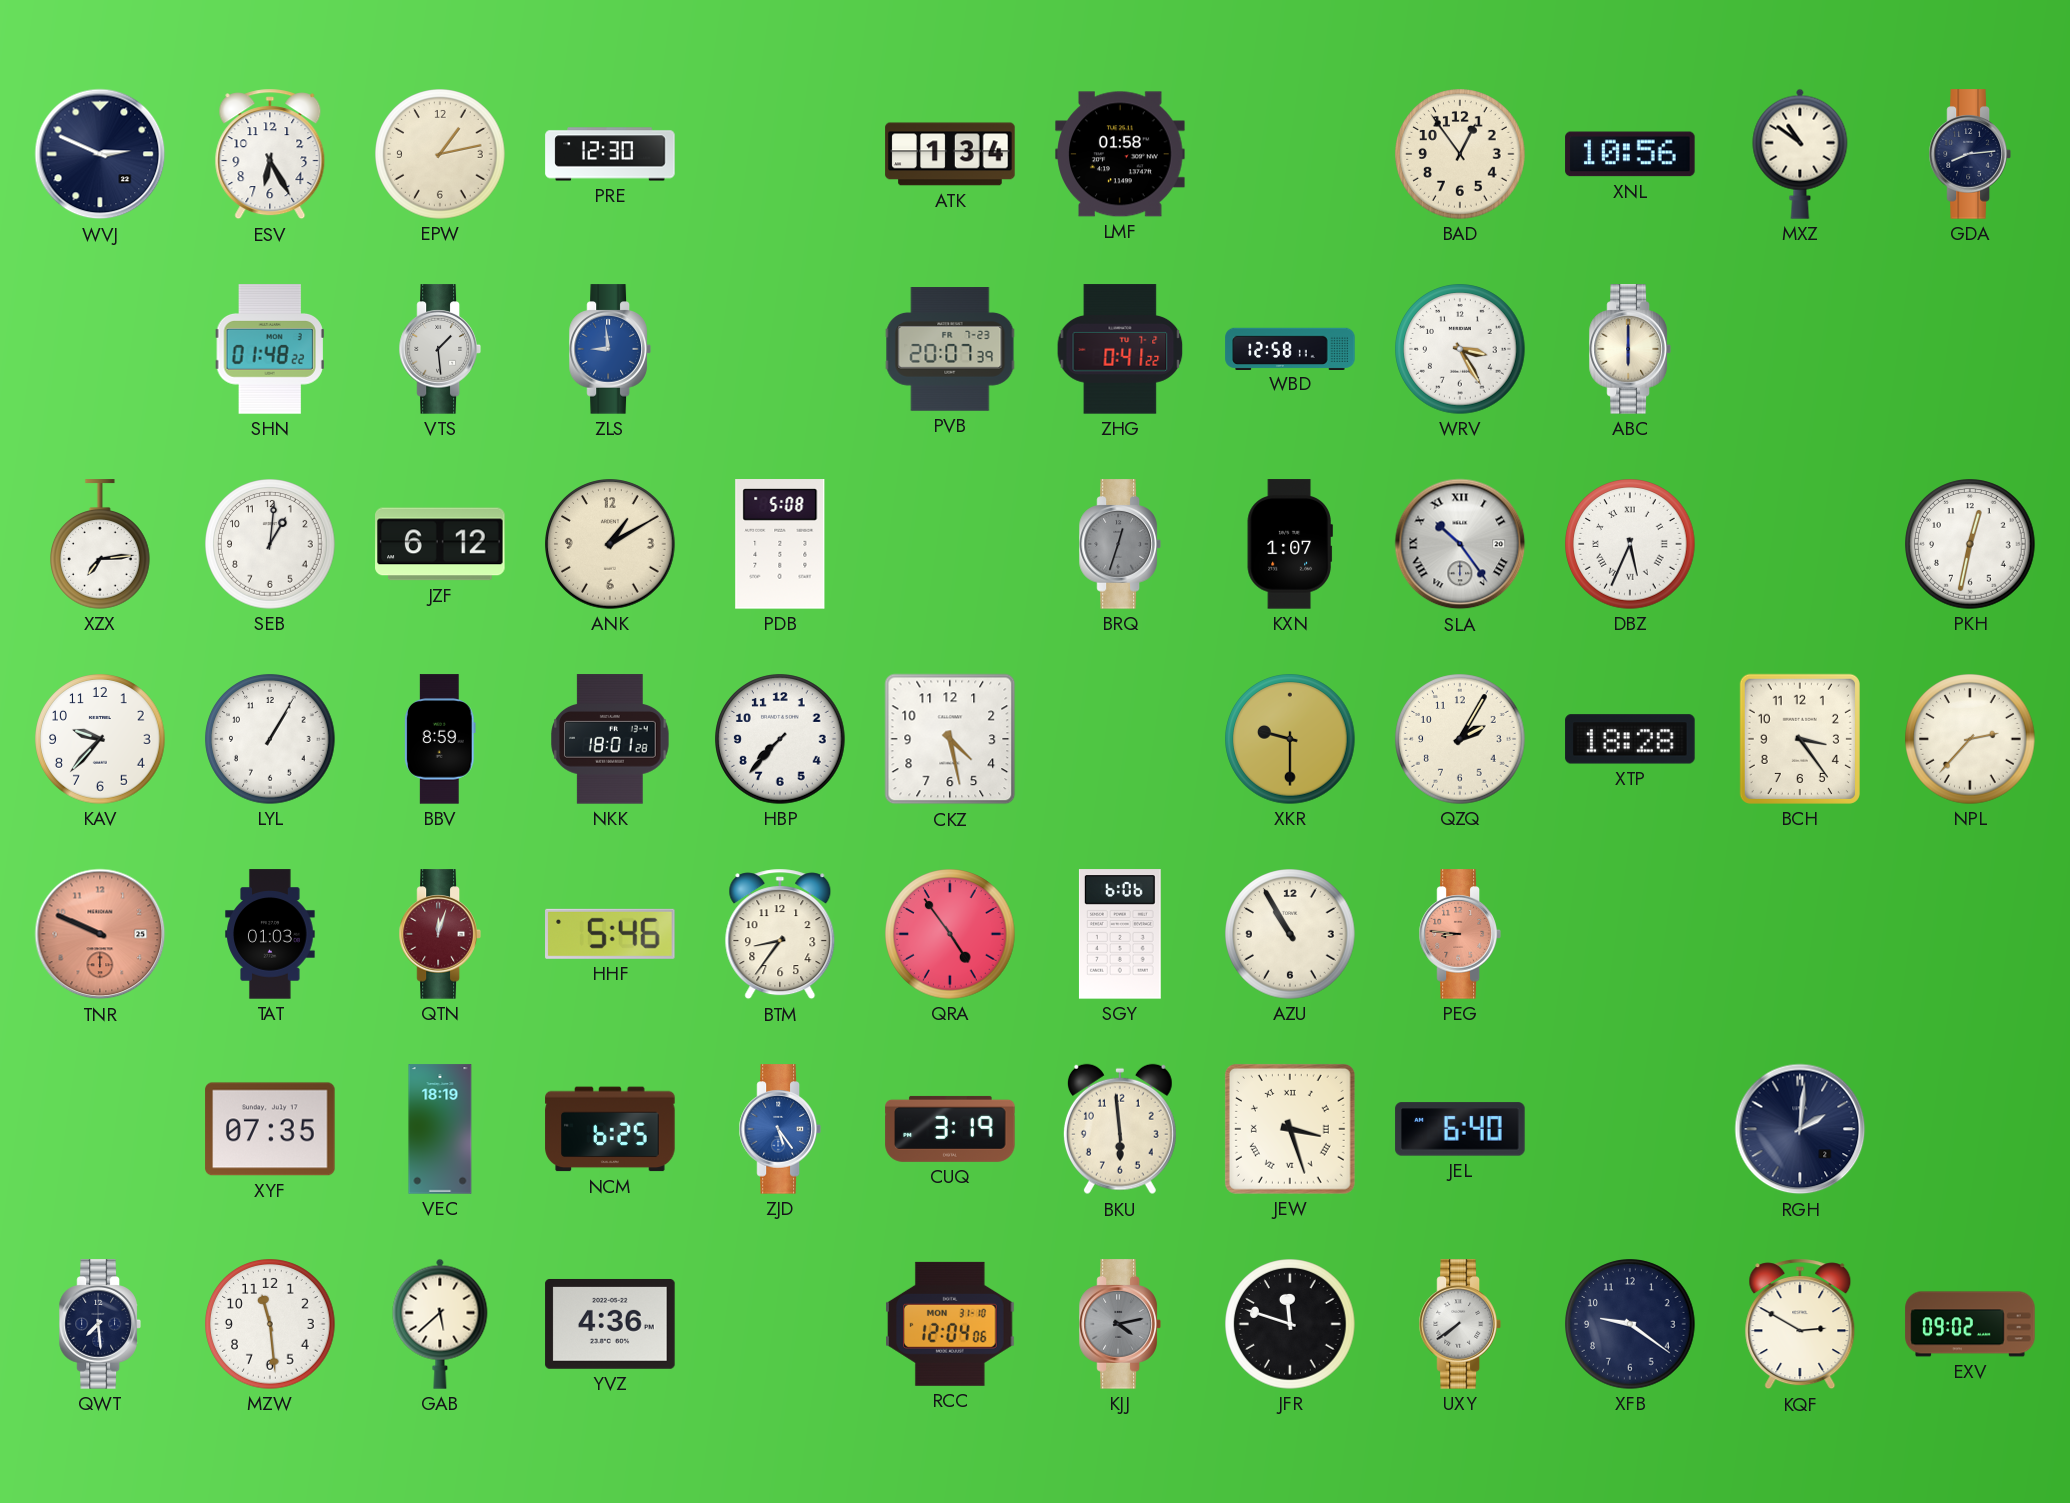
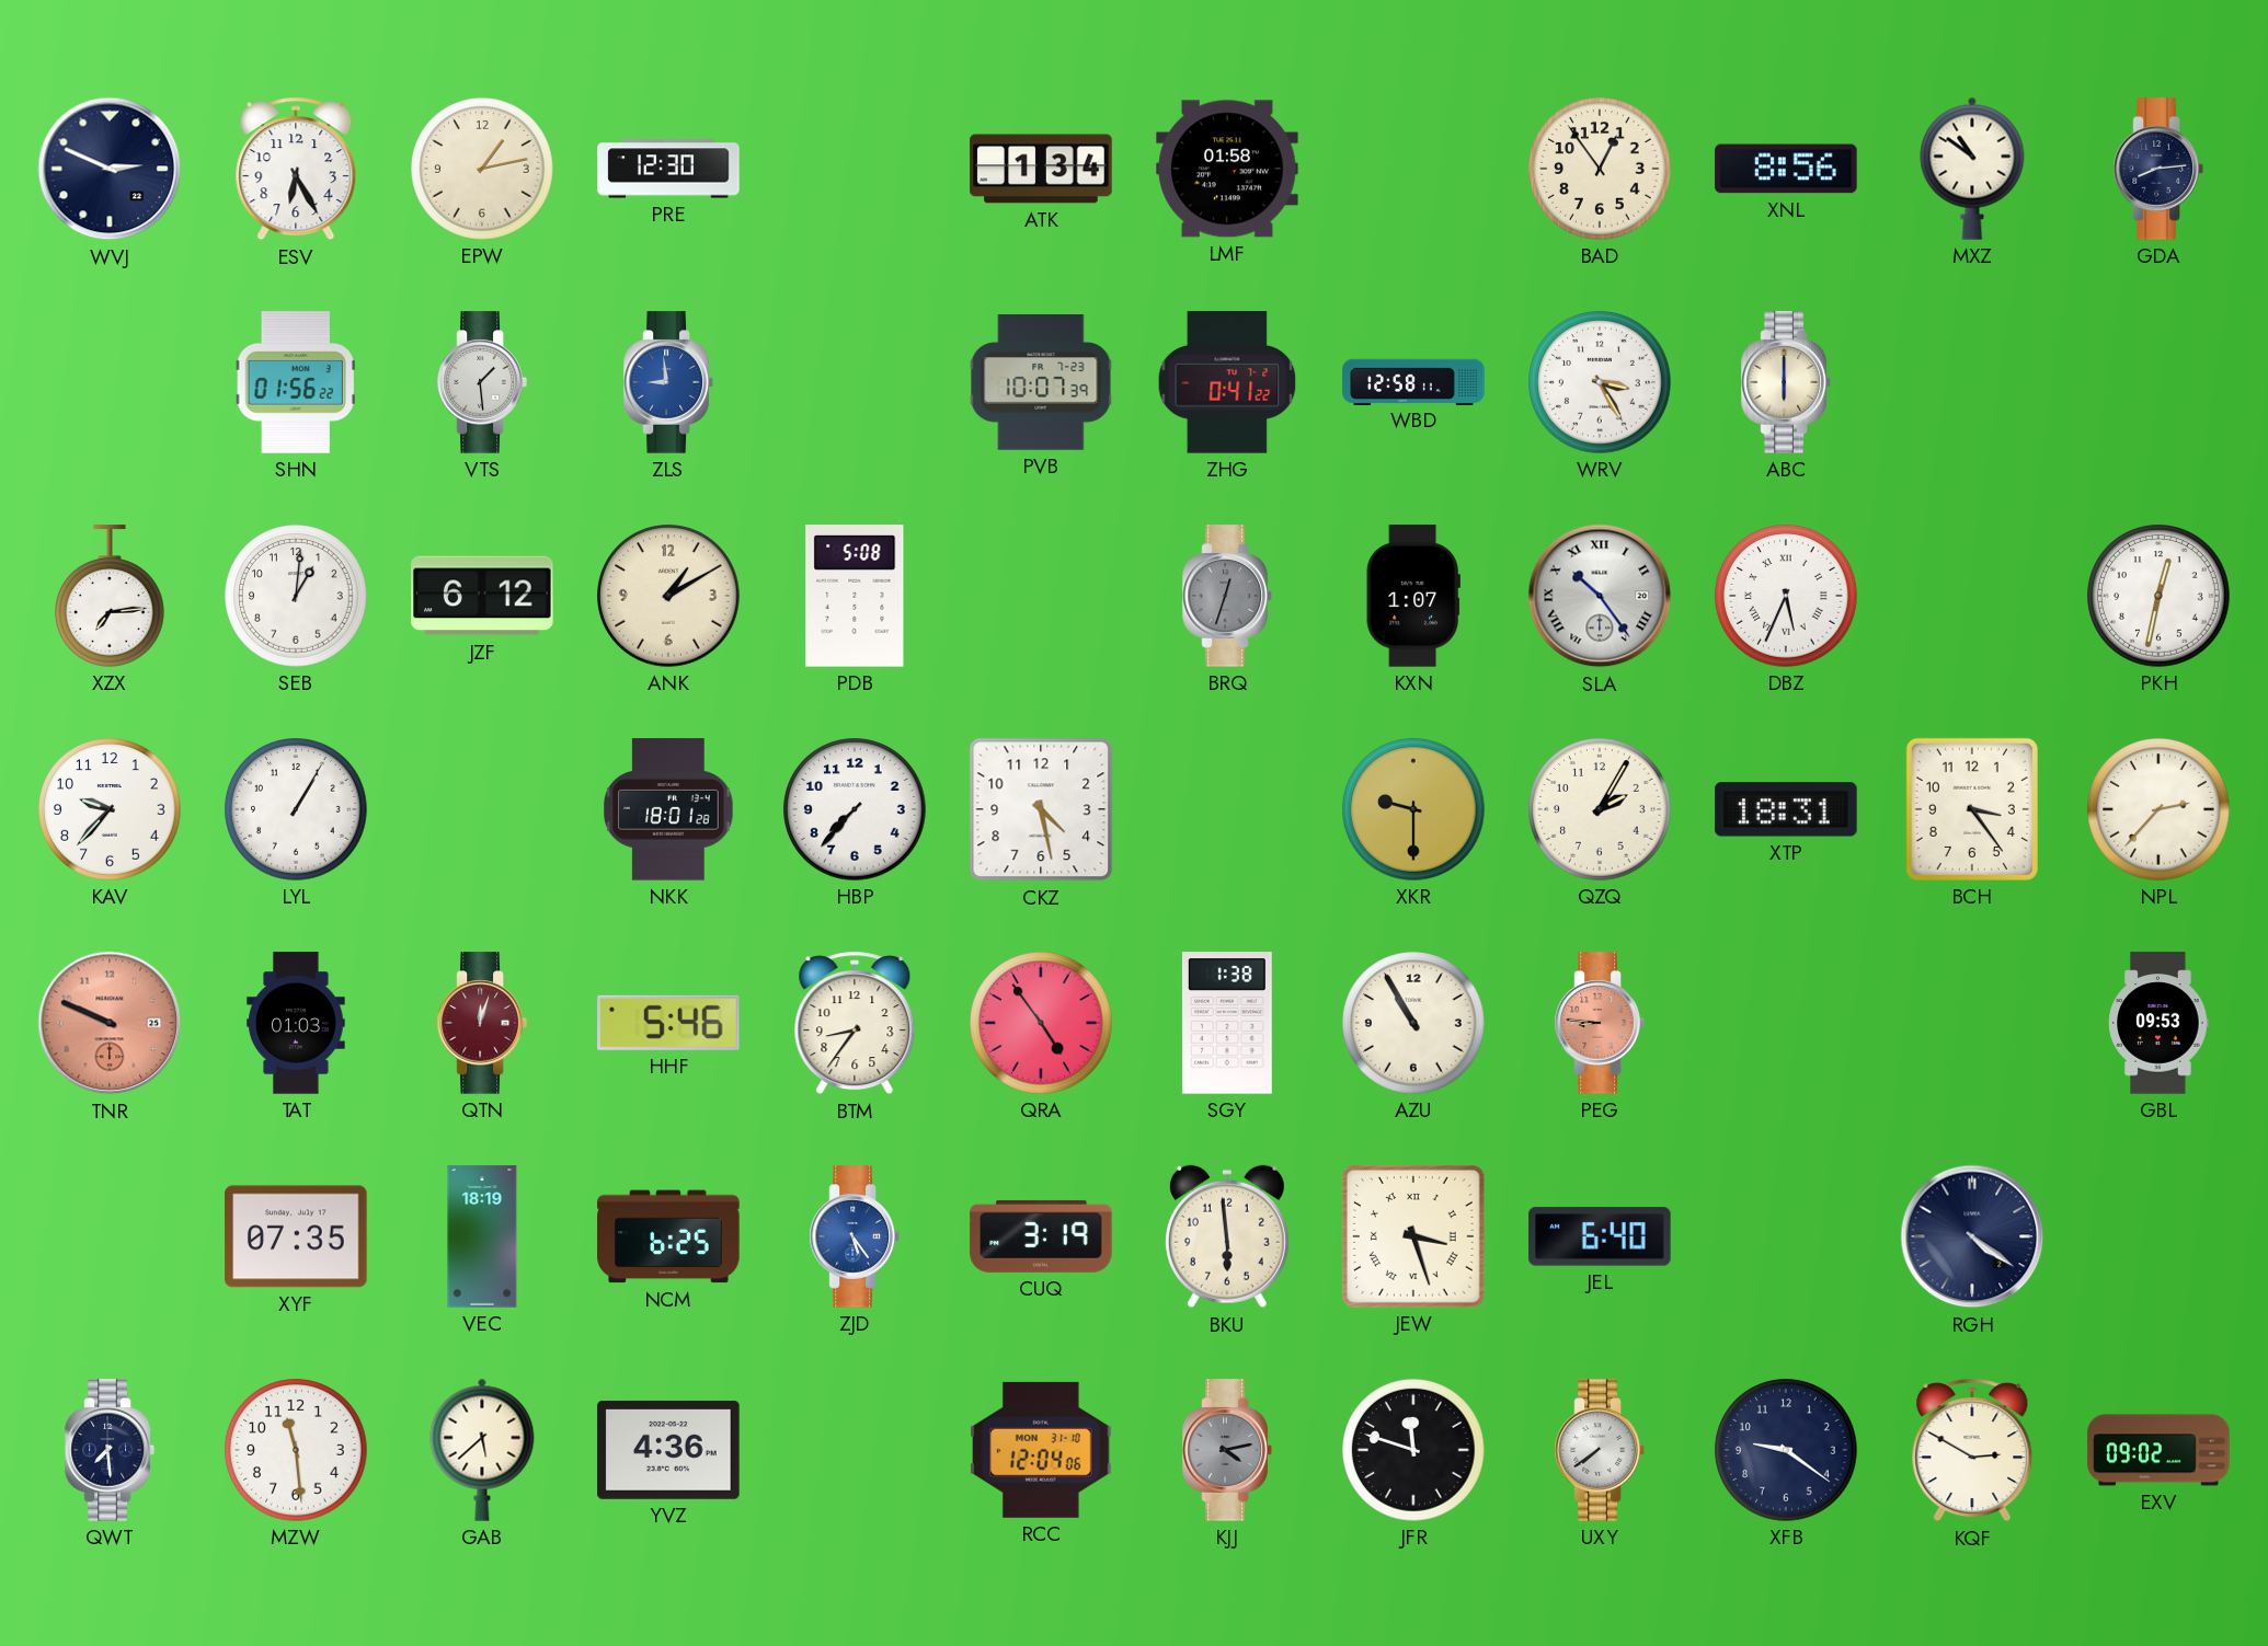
XNL: 10:56 -> 8:56 (1786, 169)
SHN: 01:48 -> 01:56 (296, 382)
PVB: 20:07 -> 10:07 (1041, 382)
BBV: 8:59 -> none (440, 739)
XTP: 18:28 -> 18:31 (1786, 809)
SGY: 6:06 -> 1:38 (1227, 1023)
GBL: none -> 09:53 (2158, 1023)
RGH: 2:01 -> 4:21 (1972, 1236)
